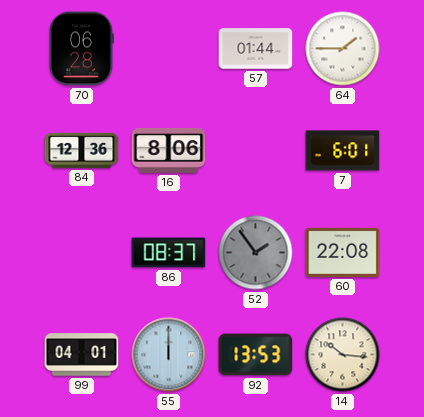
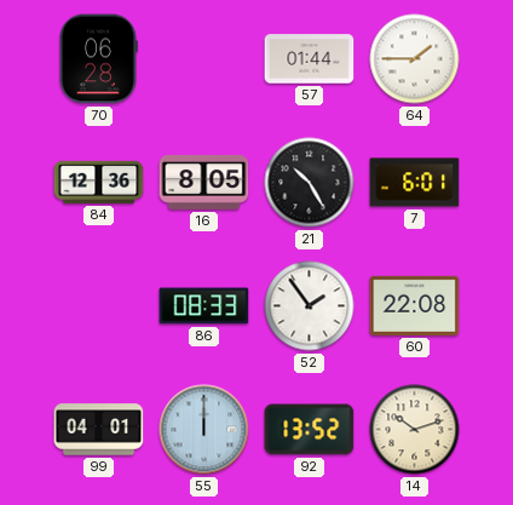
16: 8:06 -> 8:05 (204, 182)
21: none -> 10:25 (310, 183)
86: 08:37 -> 08:33 (204, 306)
52 dial: grey -> white (310, 306)
92: 13:53 -> 13:52 (310, 430)
14: 10:16 -> 10:12 (415, 430)
